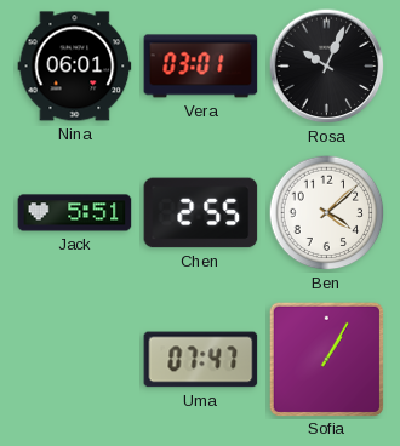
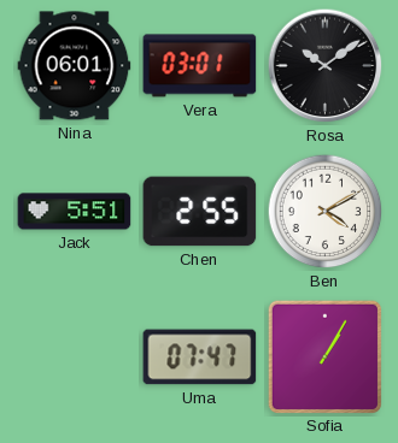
Rosa: 10:04 -> 10:09 (326, 66)
Ben: 4:08 -> 4:10 (326, 212)
